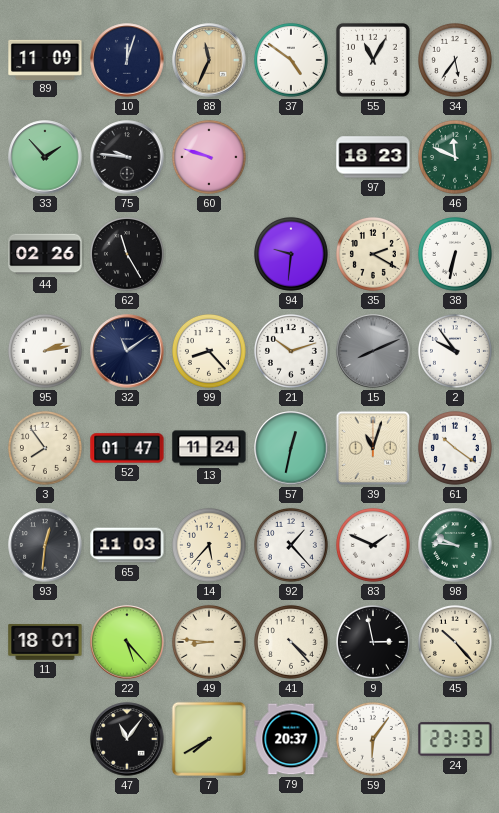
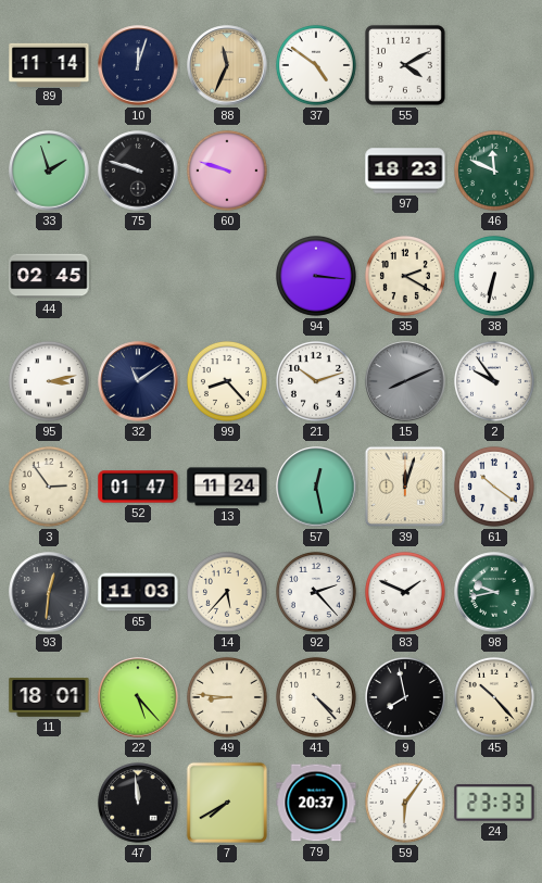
89: 11:09 -> 11:14 (49, 64)
55: 11:05 -> 4:10 (405, 65)
34: 5:36 -> none (455, 60)
33: 1:53 -> 1:57 (49, 171)
75: 9:46 -> 9:48 (138, 171)
44: 02:26 -> 02:45 (49, 276)
62: 11:25 -> none (127, 254)
94: 9:31 -> 3:16 (316, 276)
95: 2:13 -> 3:13 (49, 381)
3: 7:54 -> 2:54 (49, 487)
57: 12:32 -> 12:28 (316, 487)
39: 11:03 -> 12:03 (405, 487)
92: 1:23 -> 2:23 (316, 592)
98: 9:46 -> 9:43 (494, 592)
9: 2:58 -> 7:58 (405, 697)
47: 11:06 -> 11:59 (138, 803)
